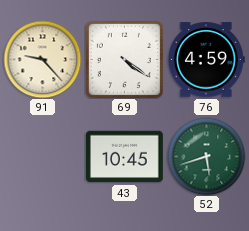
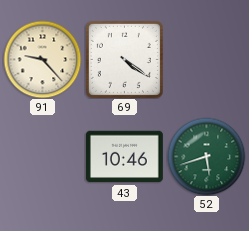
76: 4:59 -> none (206, 60)
43: 10:45 -> 10:46 (124, 157)
